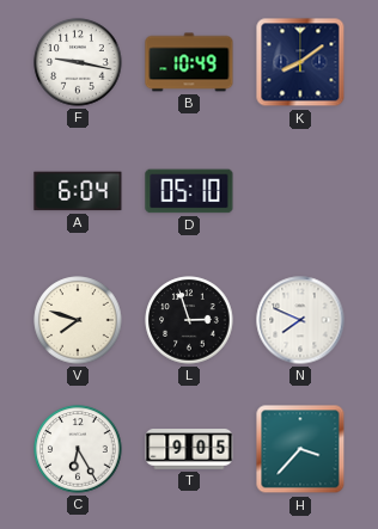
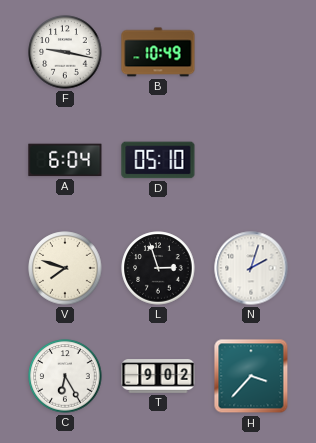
K: 8:09 -> none (300, 62)
N: 7:49 -> 2:03 (251, 268)
T: 9:05 -> 9:02 (158, 376)
